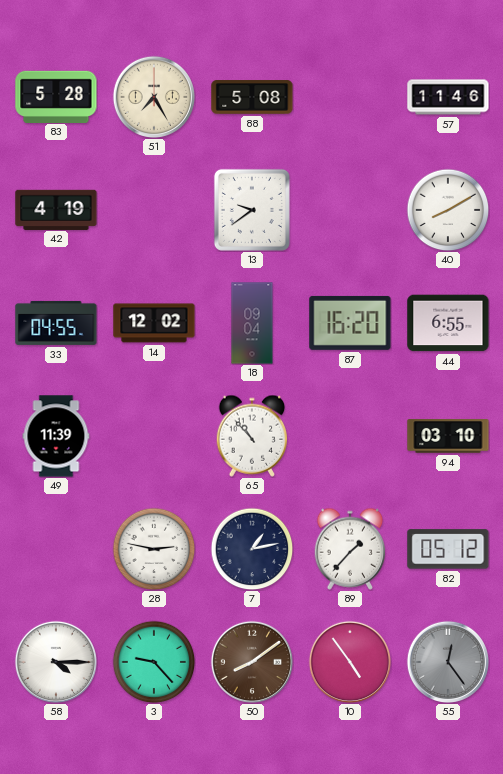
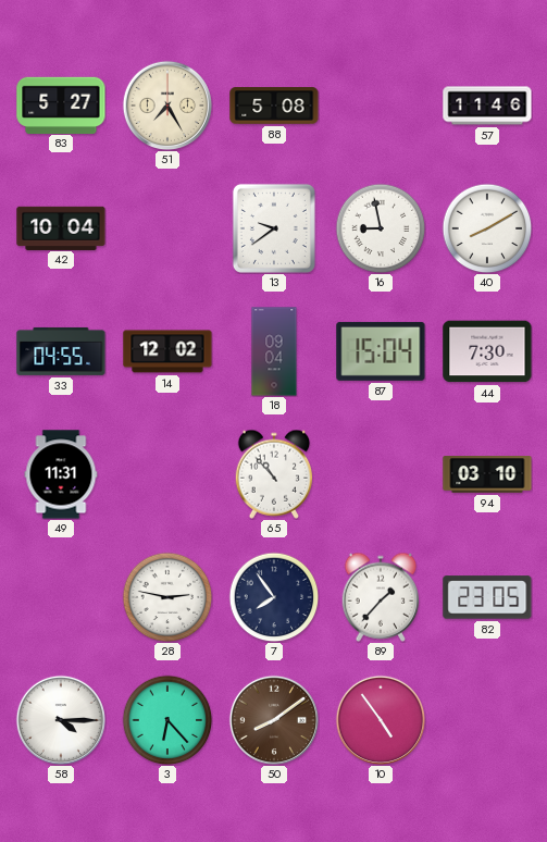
83: 5:28 -> 5:27 (61, 104)
42: 4:19 -> 10:04 (61, 227)
16: none -> 8:58 (381, 228)
87: 16:20 -> 15:04 (381, 351)
44: 6:55 -> 7:30 (487, 351)
49: 11:39 -> 11:31 (61, 474)
7: 1:13 -> 7:54 (274, 597)
82: 05:12 -> 23:05 (487, 597)
3: 9:23 -> 6:23 (167, 720)
55: 12:24 -> none (447, 661)
